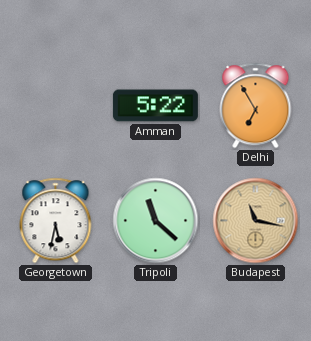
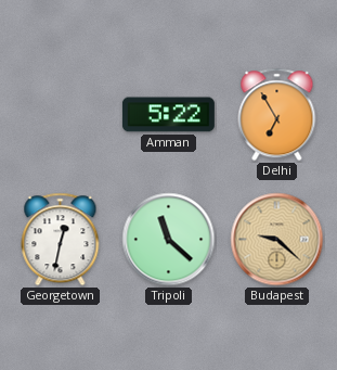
Georgetown: 5:32 -> 12:32 (61, 240)
Budapest: 11:17 -> 9:22 (277, 240)
